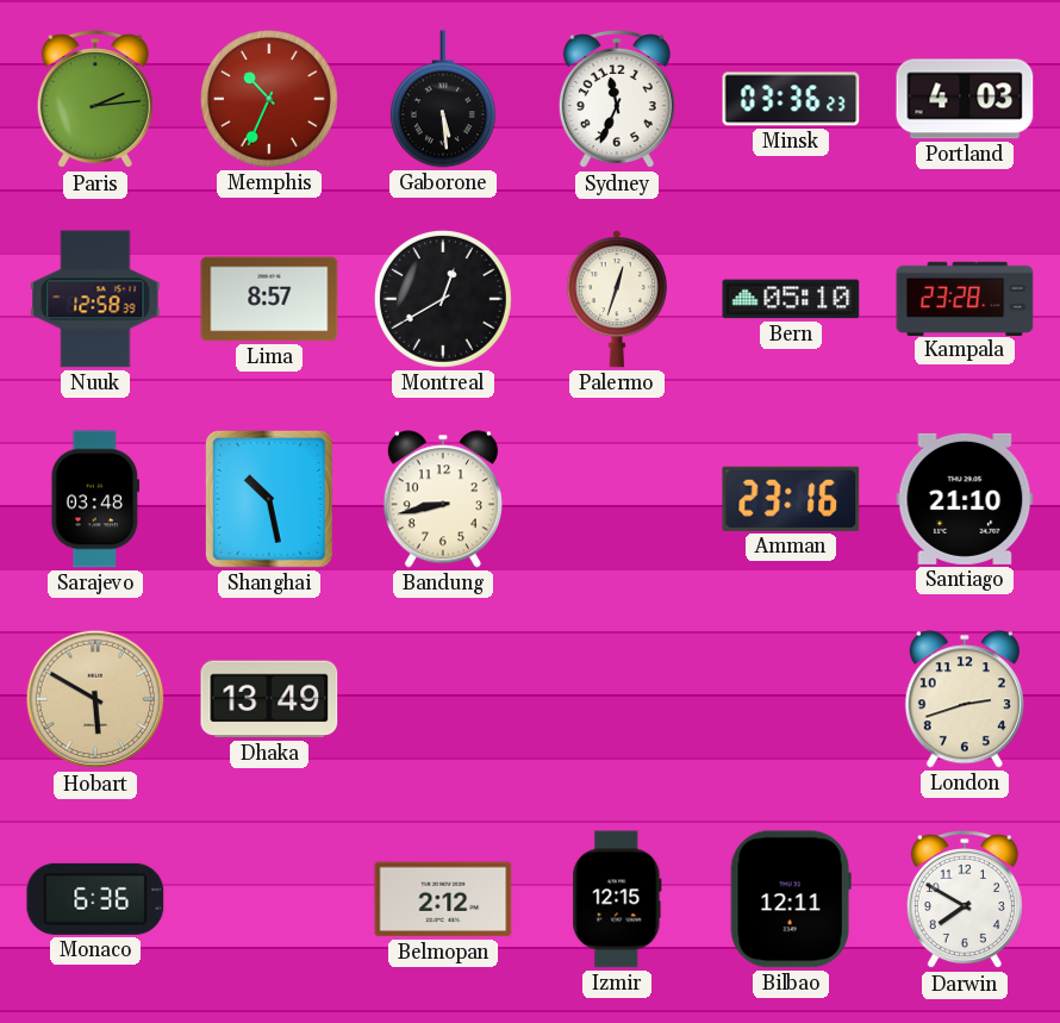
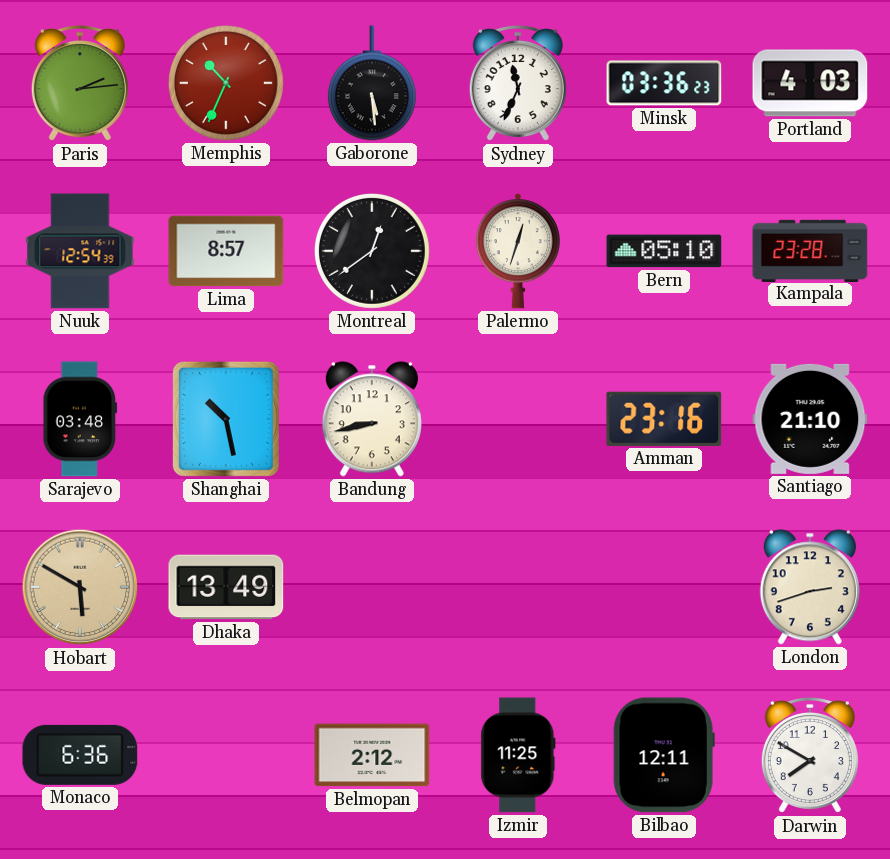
Nuuk: 12:58 -> 12:54 (80, 251)
Montreal: 12:40 -> 12:39 (372, 251)
Izmir: 12:15 -> 11:25 (518, 755)
